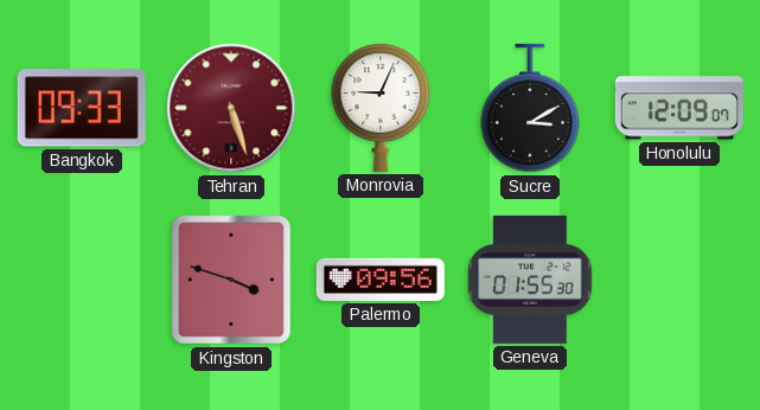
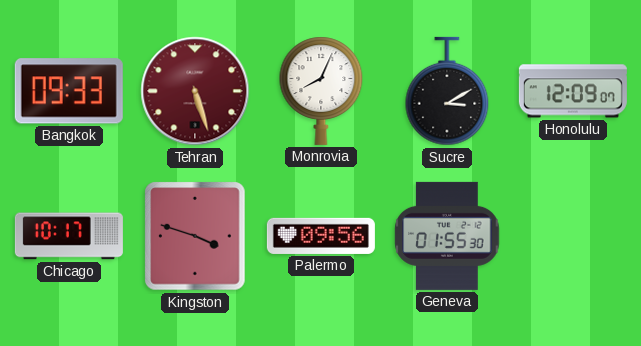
Monrovia: 9:04 -> 8:04 (321, 91)
Chicago: none -> 10:17 (69, 236)
